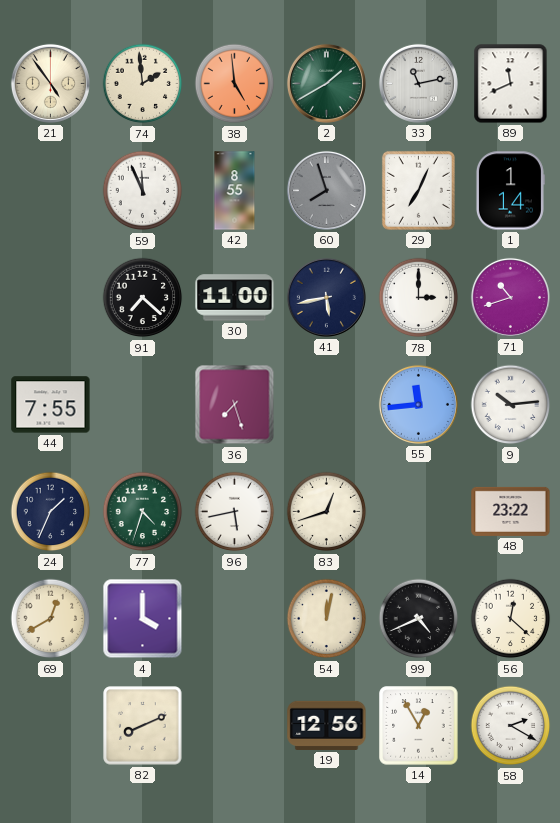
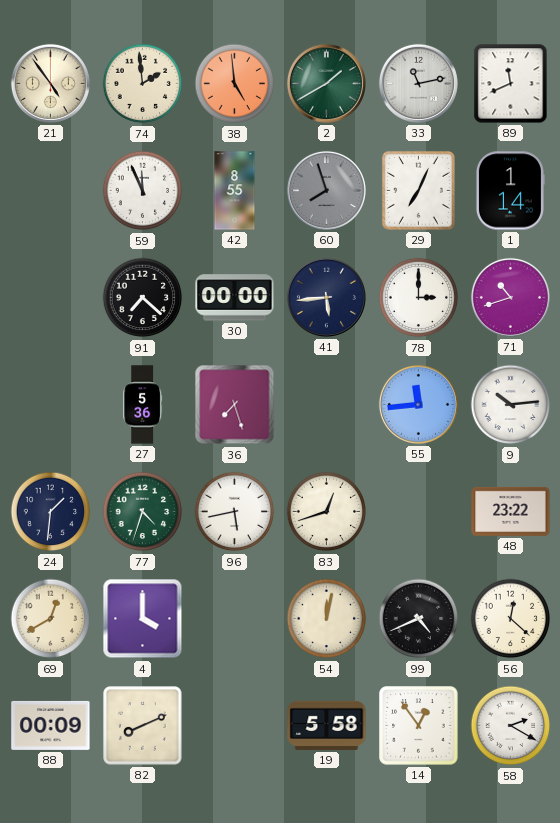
30: 11:00 -> 00:00 (235, 298)
41: 5:43 -> 5:44 (326, 297)
44: 7:55 -> none (51, 405)
27: none -> 5:36 (143, 405)
24: 1:34 -> 1:31 (51, 512)
88: none -> 00:09 (51, 725)
19: 12:56 -> 5:58 (327, 725)
14: 12:55 -> 12:54 (419, 726)
